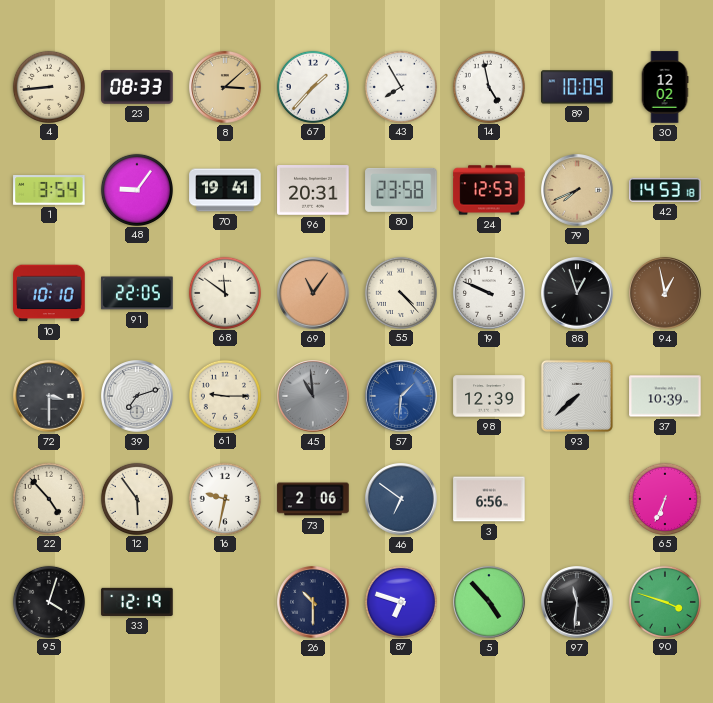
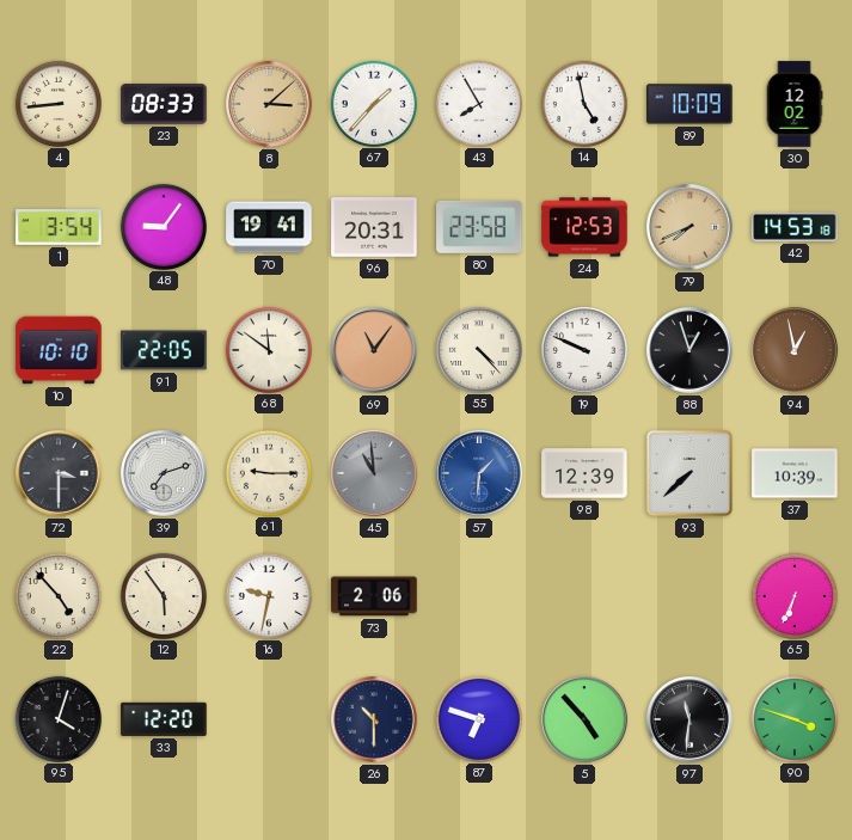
46: 6:51 -> none (401, 499)
3: 6:56 -> none (489, 499)
33: 12:19 -> 12:20 (164, 719)
